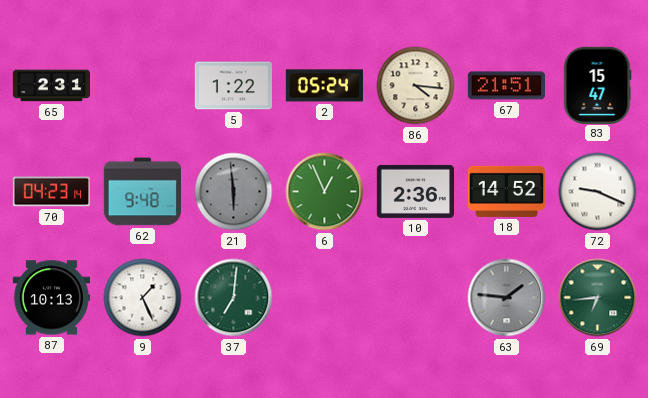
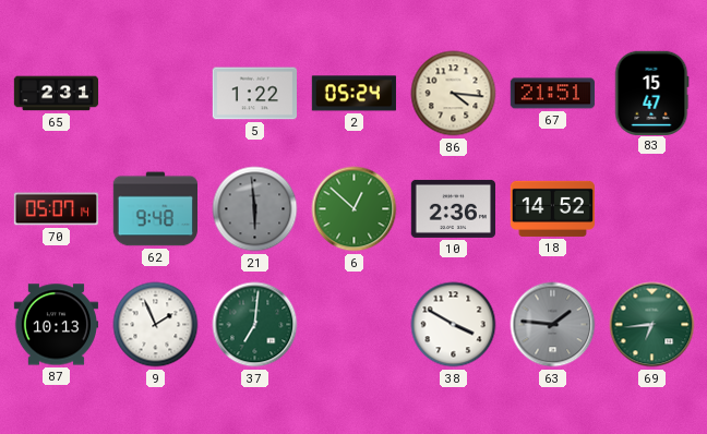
70: 04:23 -> 05:07 (56, 209)
6: 12:56 -> 12:52 (355, 209)
72: 9:19 -> none (598, 192)
9: 1:26 -> 1:56 (156, 325)
38: none -> 3:50 (454, 325)
